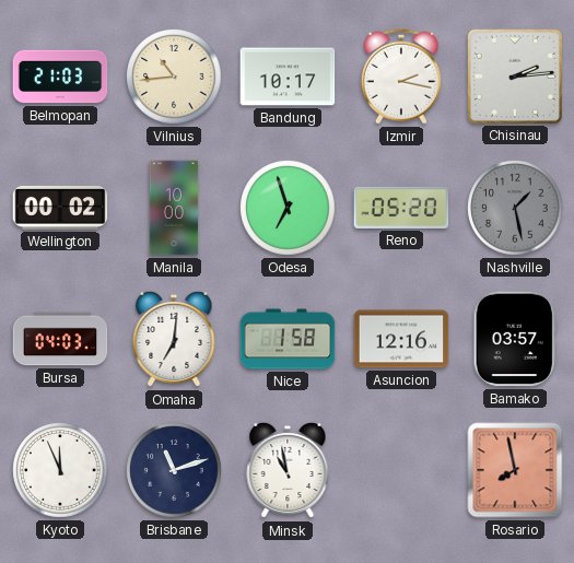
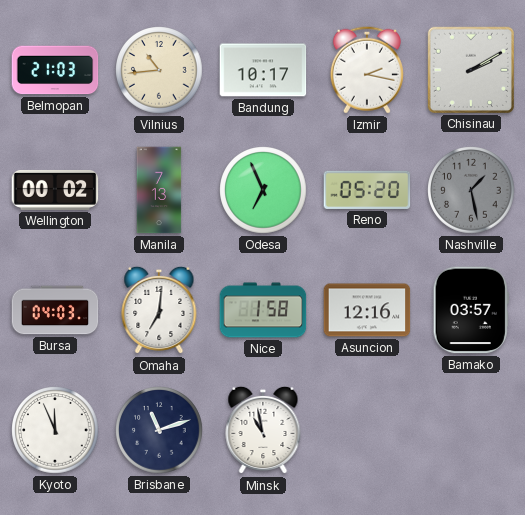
Chisinau: 2:14 -> 2:10 (470, 69)
Manila: 10:00 -> 7:13 (159, 190)
Odesa: 6:57 -> 6:56 (263, 190)
Rosario: 7:58 -> none (515, 470)
